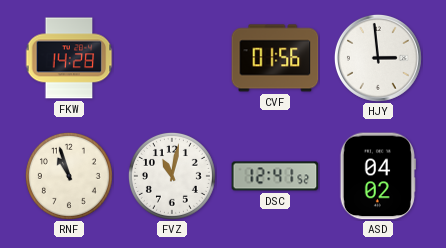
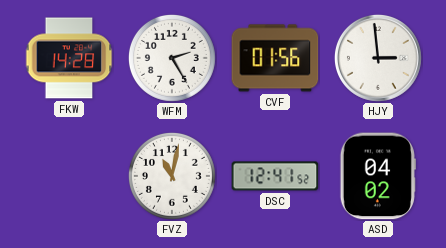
WFM: none -> 2:25 (172, 58)
RNF: 10:57 -> none (69, 176)
